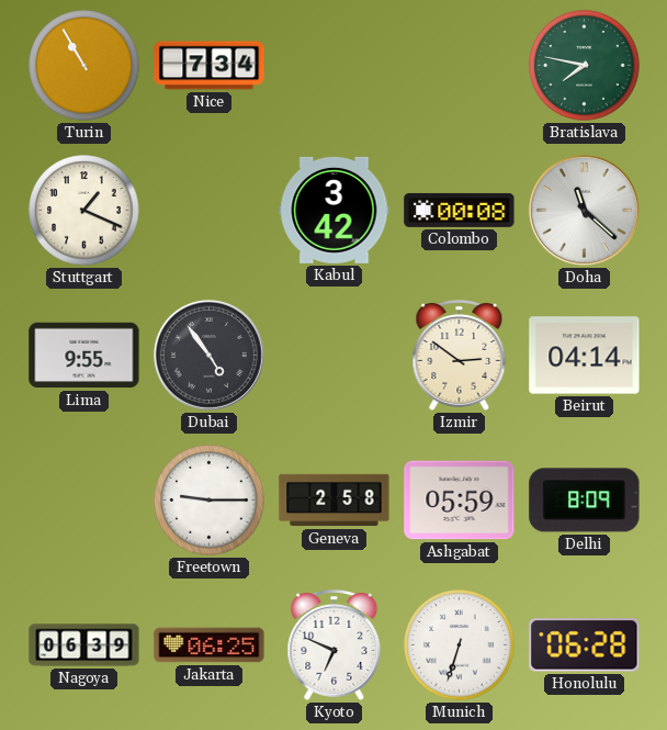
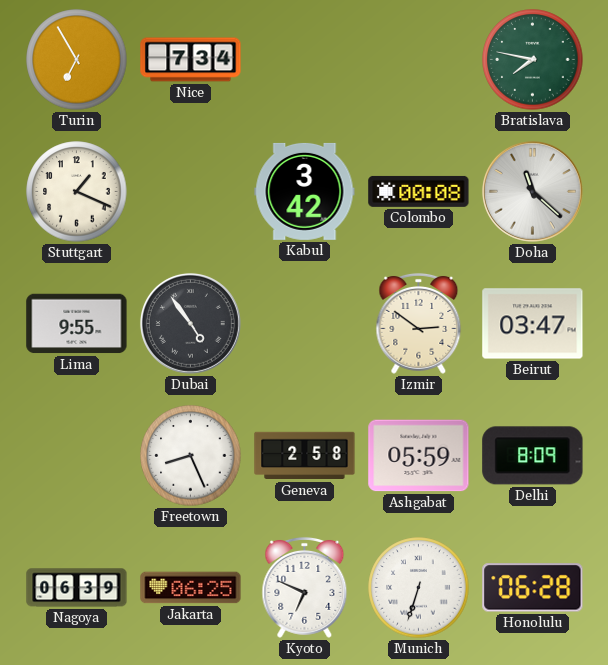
Turin: 10:55 -> 6:55 (77, 60)
Beirut: 04:14 -> 03:47 (533, 324)
Freetown: 9:15 -> 8:26 (191, 456)
